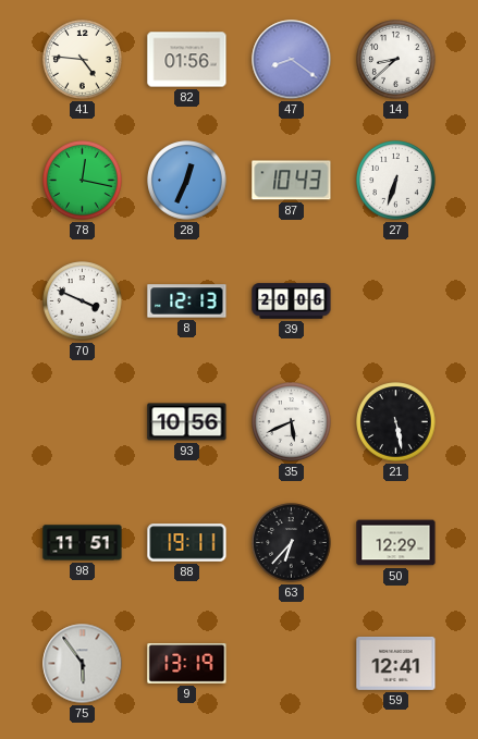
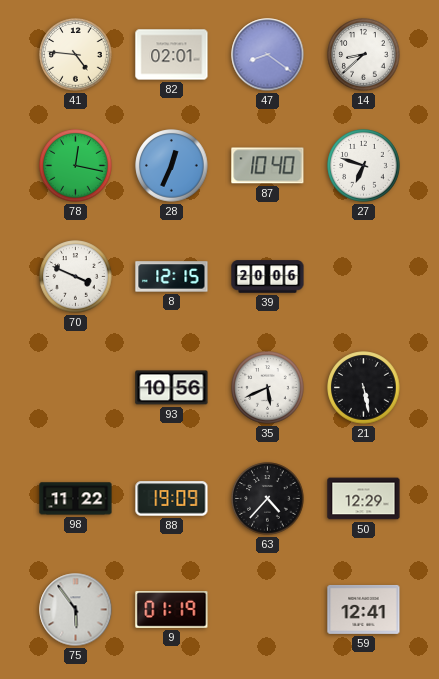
82: 01:56 -> 02:01 (172, 55)
87: 10:43 -> 10:40 (268, 166)
27: 6:33 -> 6:48 (364, 166)
8: 12:13 -> 12:15 (172, 277)
98: 11:51 -> 11:22 (76, 499)
88: 19:11 -> 19:09 (172, 499)
63: 6:37 -> 4:37 (268, 499)
9: 13:19 -> 01:19 (172, 610)
